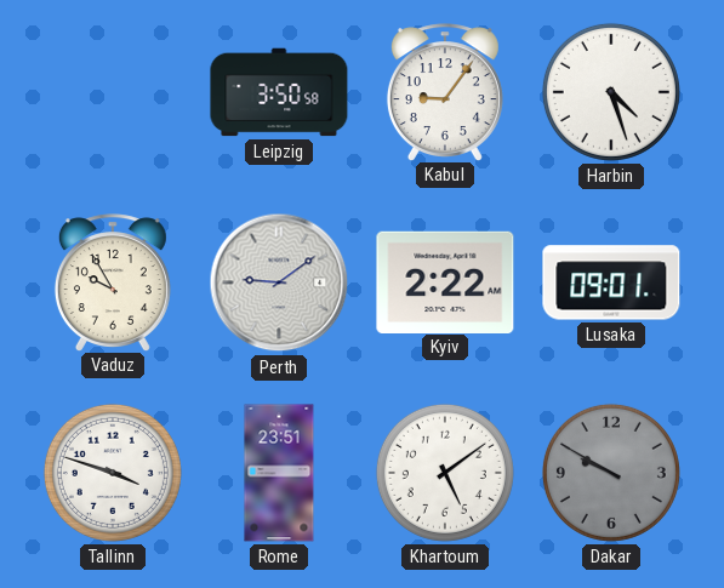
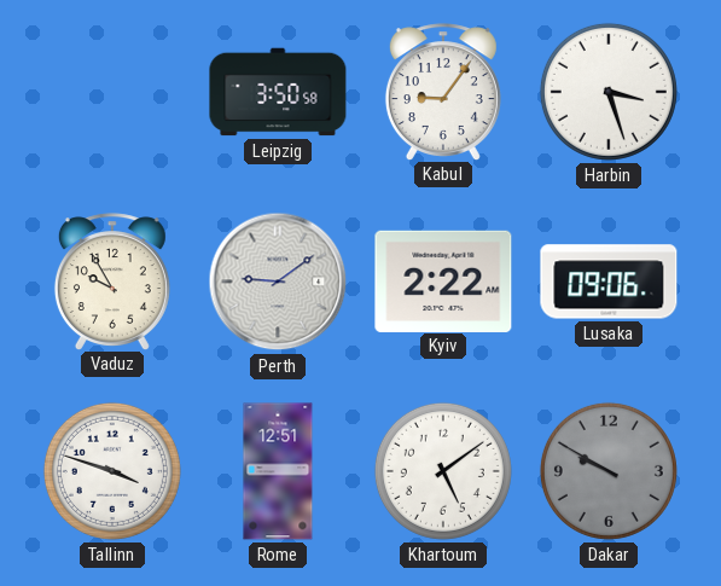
Harbin: 4:27 -> 3:27 (609, 92)
Lusaka: 09:01 -> 09:06 (609, 282)
Rome: 23:51 -> 12:51 (278, 471)
